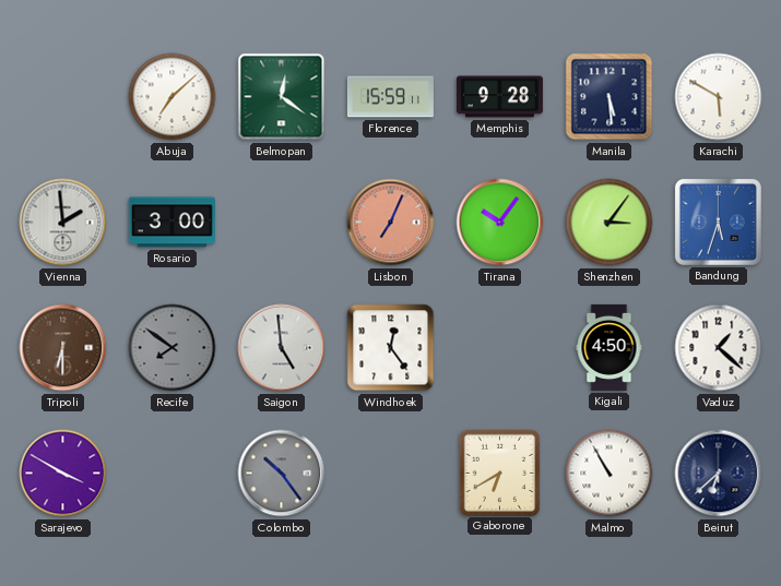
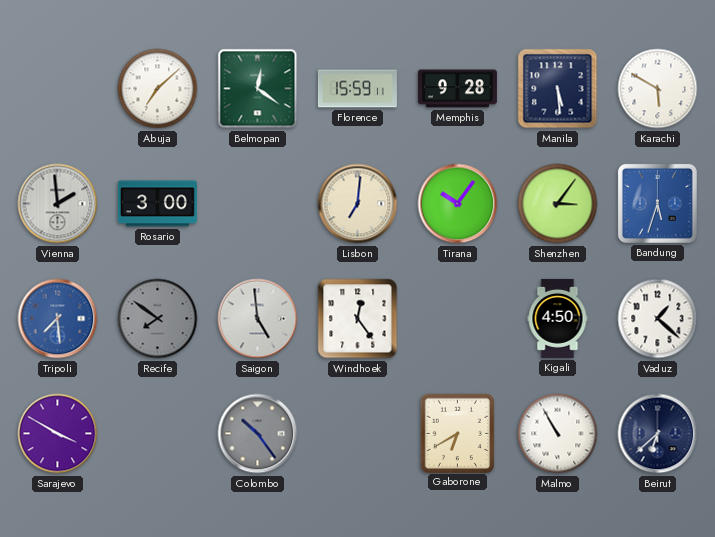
Lisbon: 7:04 -> 7:01 (358, 204)
Lisbon dial: salmon -> cream (358, 204)
Tripoli: 6:30 -> 7:29 (58, 319)
Tripoli dial: brown -> blue (58, 319)
